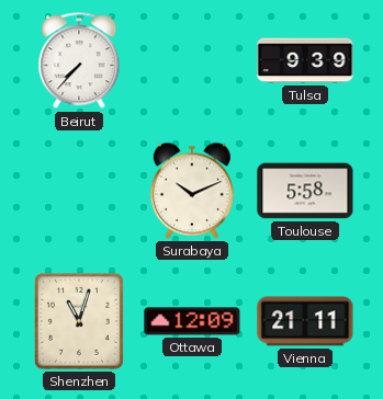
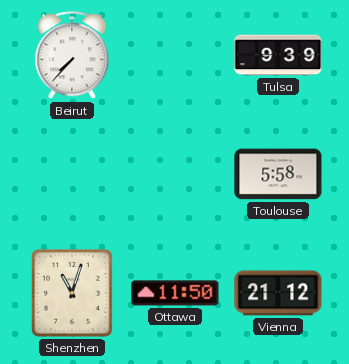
Surabaya: 10:11 -> none (192, 191)
Ottawa: 12:09 -> 11:50 (175, 293)
Vienna: 21:11 -> 21:12 (278, 293)
